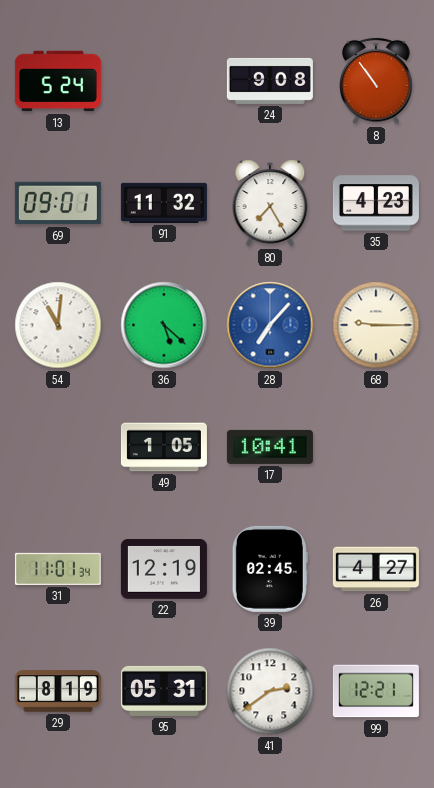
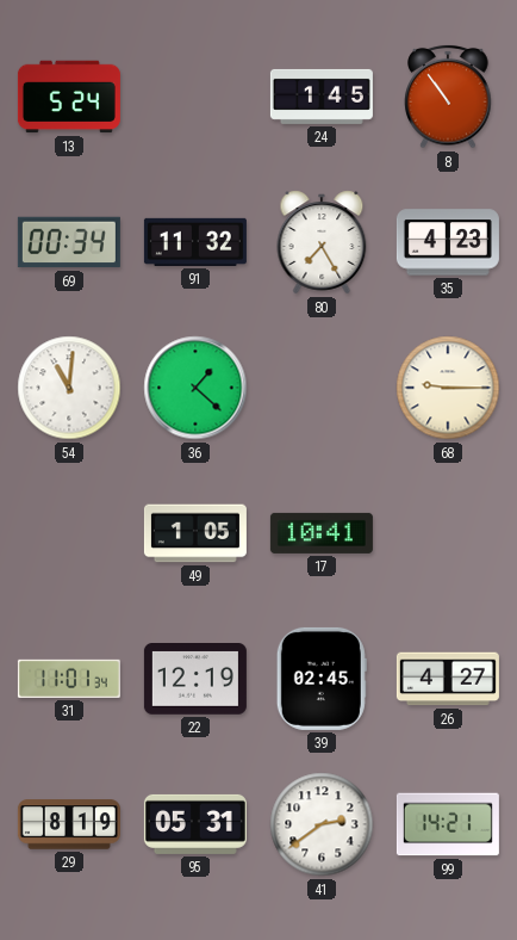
24: 9:08 -> 1:45 (322, 97)
69: 09:01 -> 00:34 (69, 242)
36: 5:22 -> 1:22 (195, 388)
28: 7:07 -> none (270, 325)
99: 12:21 -> 14:21 (448, 824)
